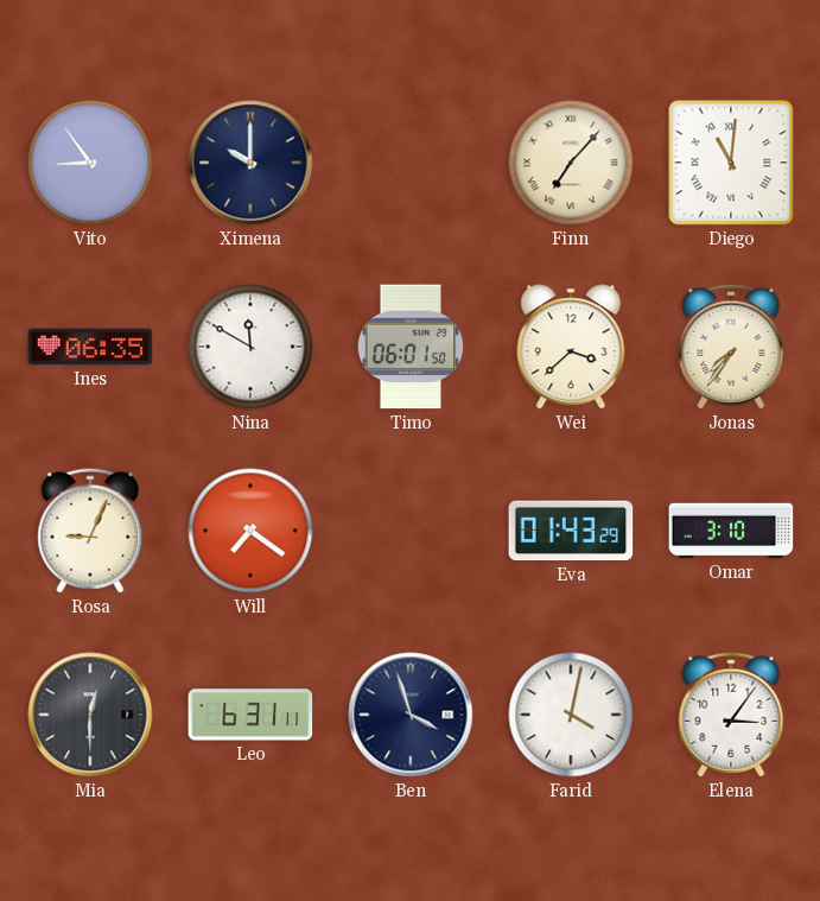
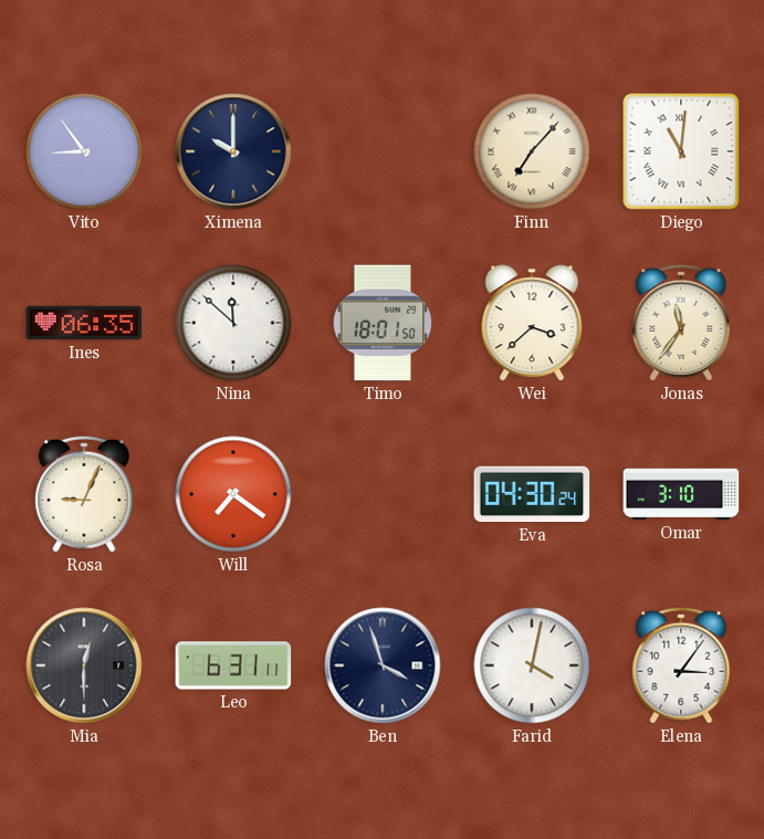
Nina: 11:50 -> 11:52 (233, 323)
Timo: 06:01 -> 18:01 (383, 323)
Jonas: 7:36 -> 11:36 (681, 323)
Eva: 01:43 -> 04:30 (532, 494)
